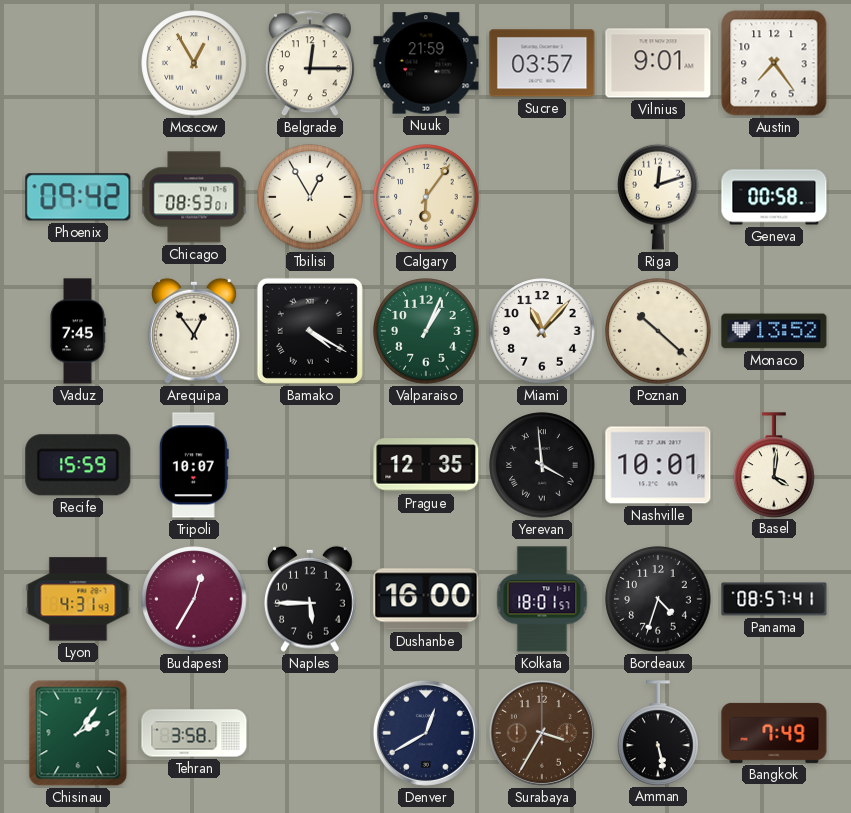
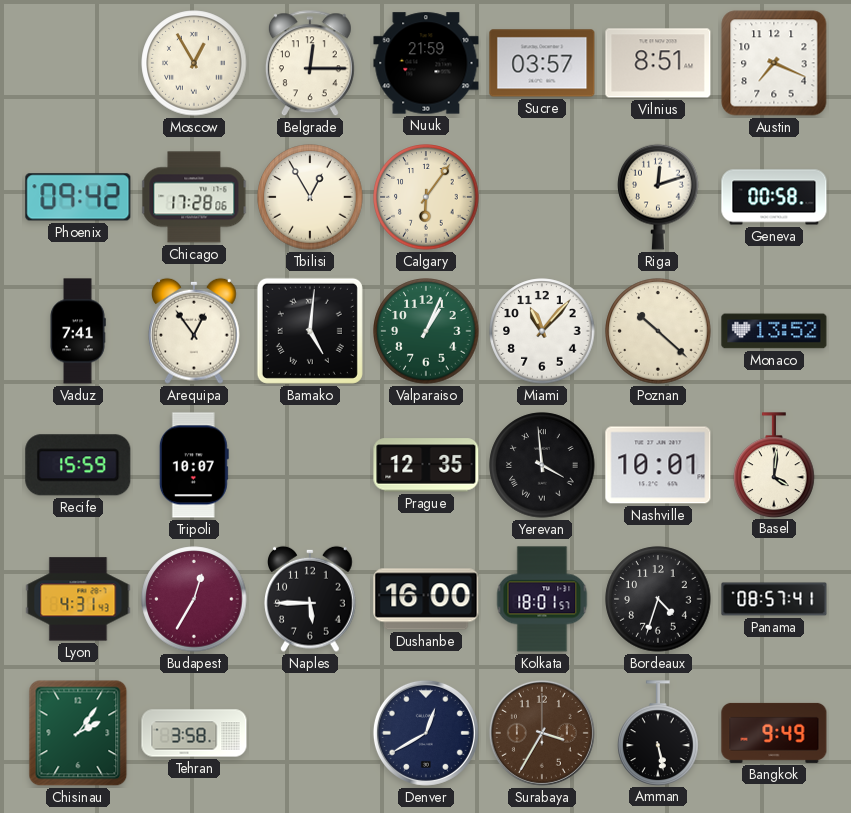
Vilnius: 9:01 -> 8:51 (658, 63)
Austin: 7:24 -> 7:19 (774, 63)
Chicago: 08:53 -> 17:28 (194, 197)
Vaduz: 7:45 -> 7:41 (78, 331)
Bamako: 4:20 -> 5:01 (310, 331)
Bangkok: 7:49 -> 9:49 (774, 733)
